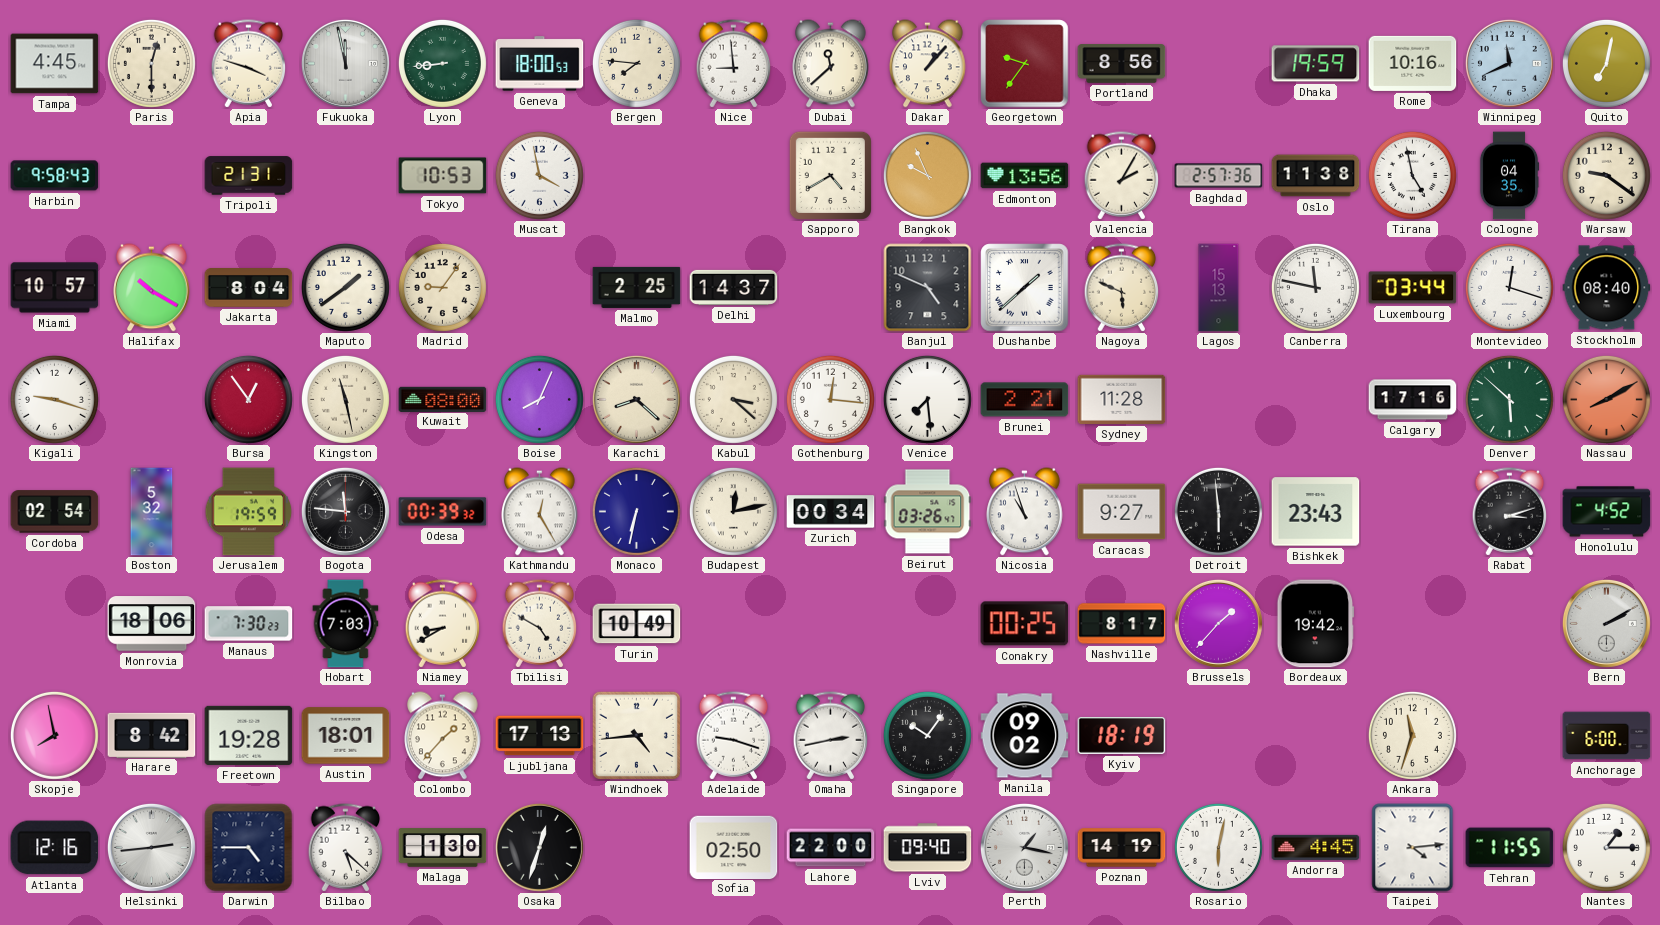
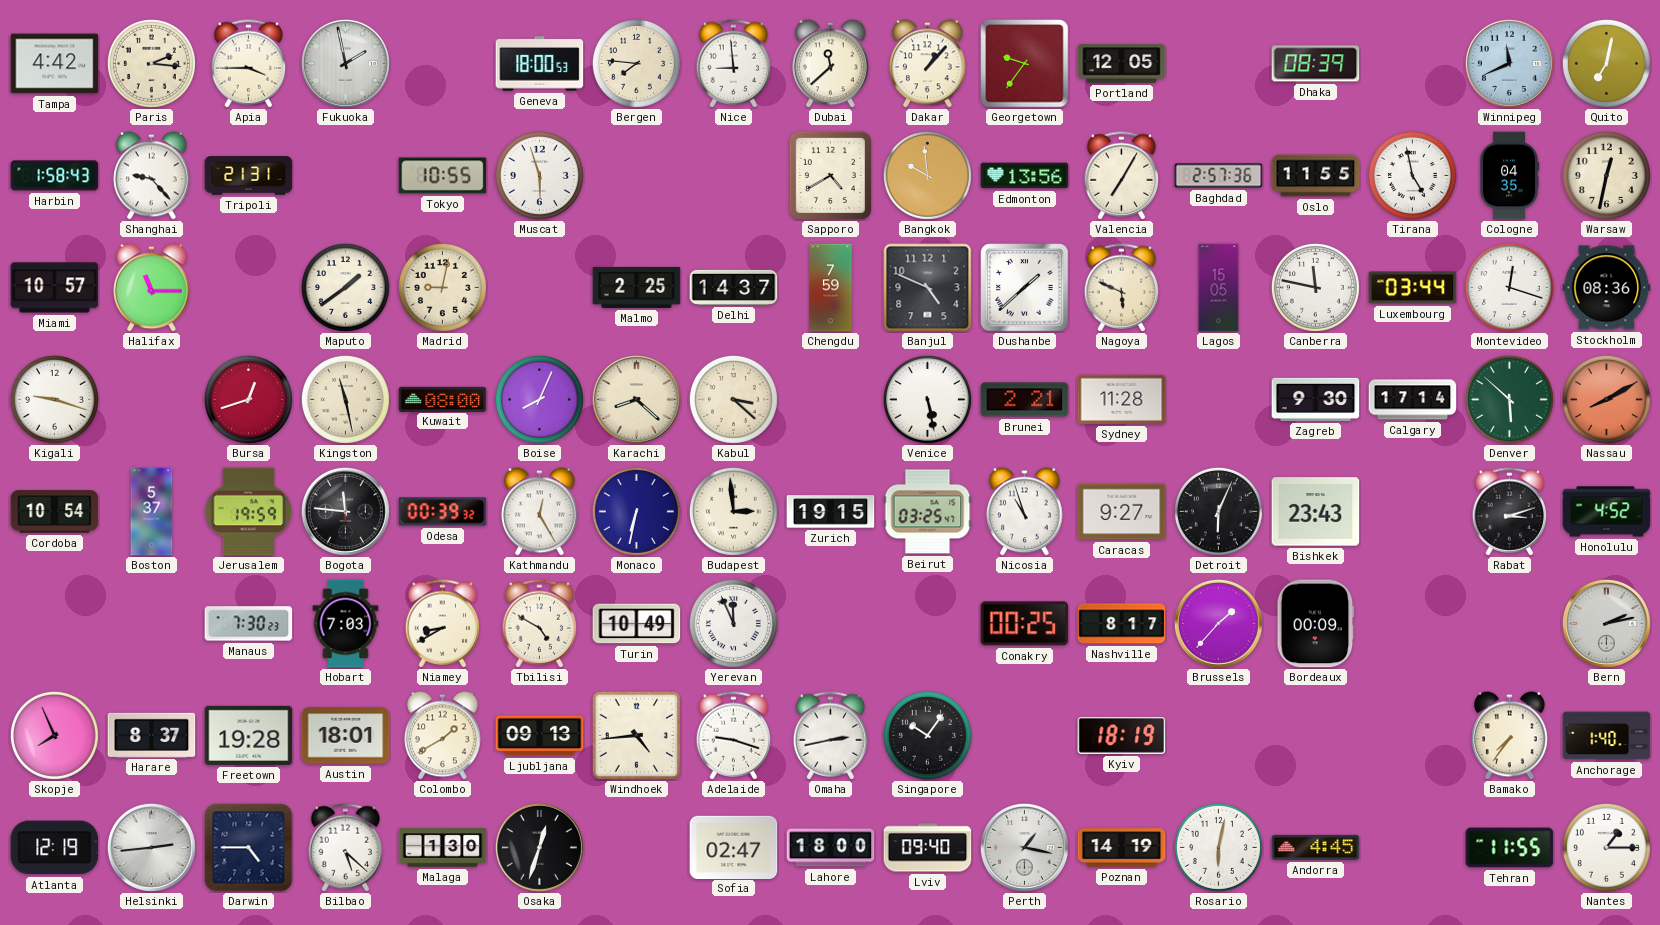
Tampa: 4:45 -> 4:42 (55, 64)
Paris: 12:30 -> 2:16 (151, 63)
Apia: 3:48 -> 3:45 (249, 64)
Fukuoka: 11:58 -> 1:58 (345, 63)
Lyon: 8:44 -> none (442, 63)
Portland: 8:56 -> 12:05 (1122, 64)
Dhaka: 19:59 -> 08:39 (1316, 64)
Rome: 10:16 -> none (1413, 63)
Harbin: 9:58 -> 1:58 (55, 176)
Shanghai: none -> 9:23 (152, 176)
Tokyo: 10:53 -> 10:55 (443, 176)
Muscat: 3:58 -> 5:57 (539, 175)
Bangkok: 9:56 -> 9:59 (927, 175)
Valencia: 2:05 -> 7:05 (1122, 176)
Oslo: 11:38 -> 11:55 (1316, 176)
Warsaw: 9:21 -> 12:32 (1606, 175)
Halifax: 10:20 -> 11:15 (152, 288)
Jakarta: 8:04 -> none (249, 288)
Madrid: 9:06 -> 9:02 (442, 287)
Chengdu: none -> 7:59 (831, 288)
Lagos: 15:13 -> 15:05 (1219, 288)
Stockholm: 08:40 -> 08:36 (1607, 288)
Bursa: 12:54 -> 12:42 (248, 399)
Gothenburg: 12:16 -> none (830, 399)
Venice: 7:29 -> 5:28 (927, 399)
Zagreb: none -> 9:30 (1316, 399)
Calgary: 17:16 -> 17:14 (1413, 400)
Cordoba: 02:54 -> 10:54 (55, 512)
Boston: 5:32 -> 5:37 (152, 512)
Budapest: 12:13 -> 2:59 (733, 511)
Zurich: 00:34 -> 19:15 (831, 512)
Beirut: 03:26 -> 03:25 (928, 512)
Detroit: 5:59 -> 6:04 (1218, 511)
Monrovia: 18:06 -> none (152, 624)
Yerevan: none -> 11:56 (733, 623)
Bordeaux: 19:42 -> 00:09 (1316, 624)
Bern: 2:10 -> 2:13 (1606, 623)
Skopje: 7:58 -> 7:56 (54, 735)
Harare: 8:42 -> 8:37 (152, 735)
Colombo: 1:37 -> 1:40 (443, 736)
Ljubljana: 17:13 -> 09:13 (540, 736)
Manila: 09:02 -> none (1025, 736)
Ankara: 11:33 -> none (1412, 735)
Bamako: none -> 7:36 (1510, 736)
Anchorage: 6:00 -> 1:40 (1607, 736)
Atlanta: 12:16 -> 12:19 (55, 848)
Sofia: 02:50 -> 02:47 (734, 847)
Lahore: 22:00 -> 18:00 (831, 848)
Taipei: 4:14 -> none (1413, 848)
